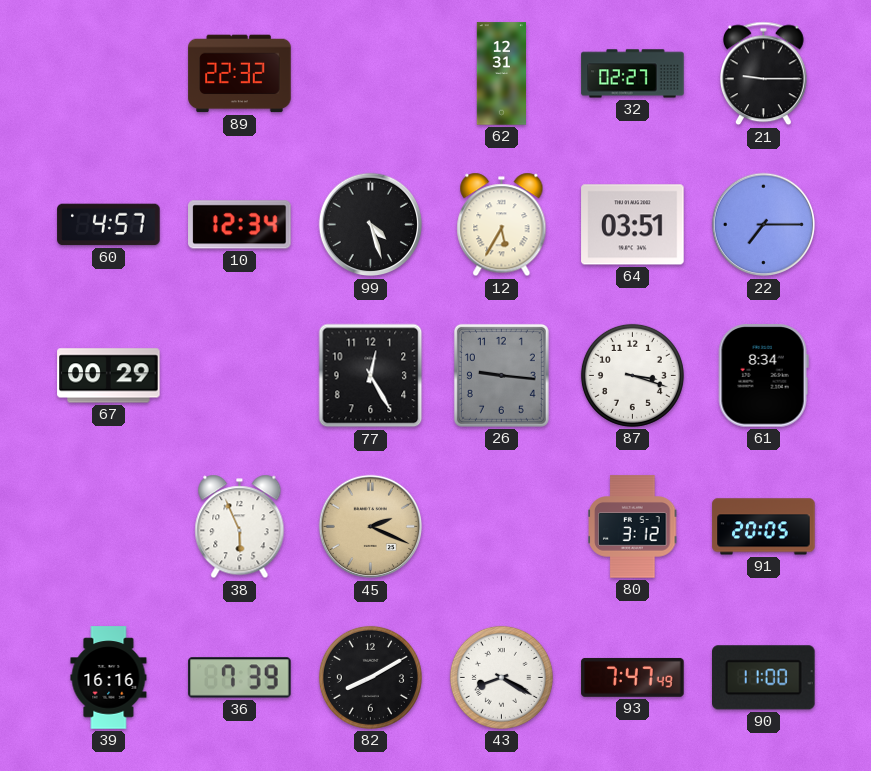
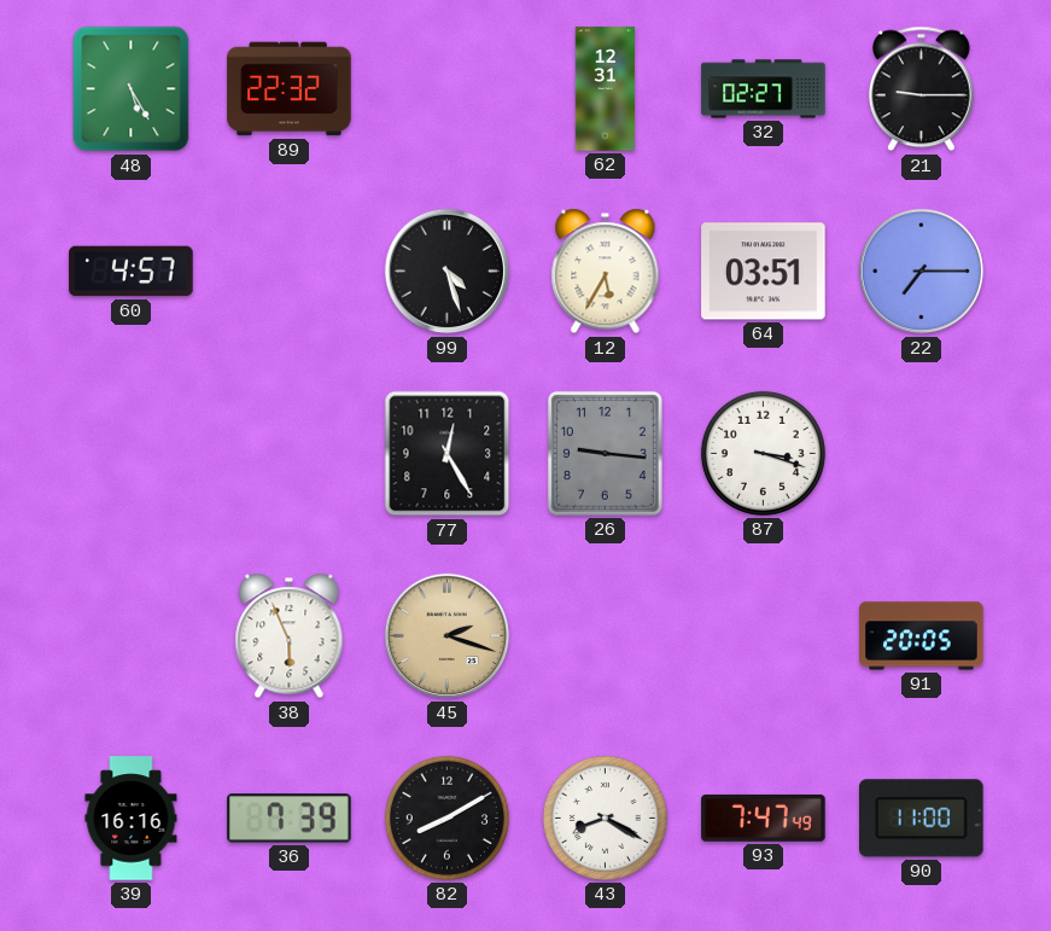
48: none -> 5:25 (132, 89)
10: 12:34 -> none (240, 225)
67: 00:29 -> none (109, 376)
61: 8:34 -> none (763, 376)
45: 2:19 -> 2:18 (448, 636)
80: 3:12 -> none (633, 527)
